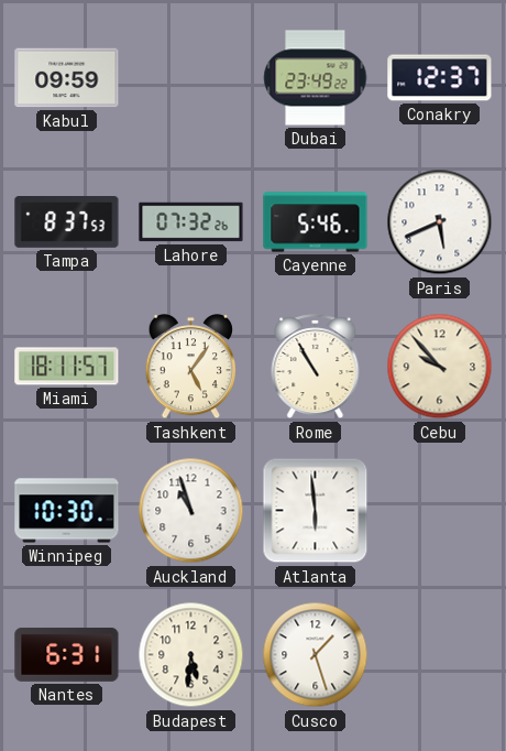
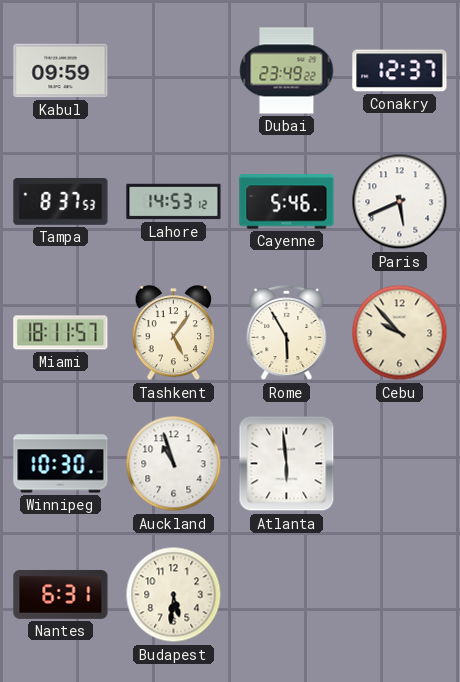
Lahore: 07:32 -> 14:53 (174, 202)
Rome: 10:55 -> 5:55 (287, 333)
Cusco: 1:27 -> none (316, 655)
